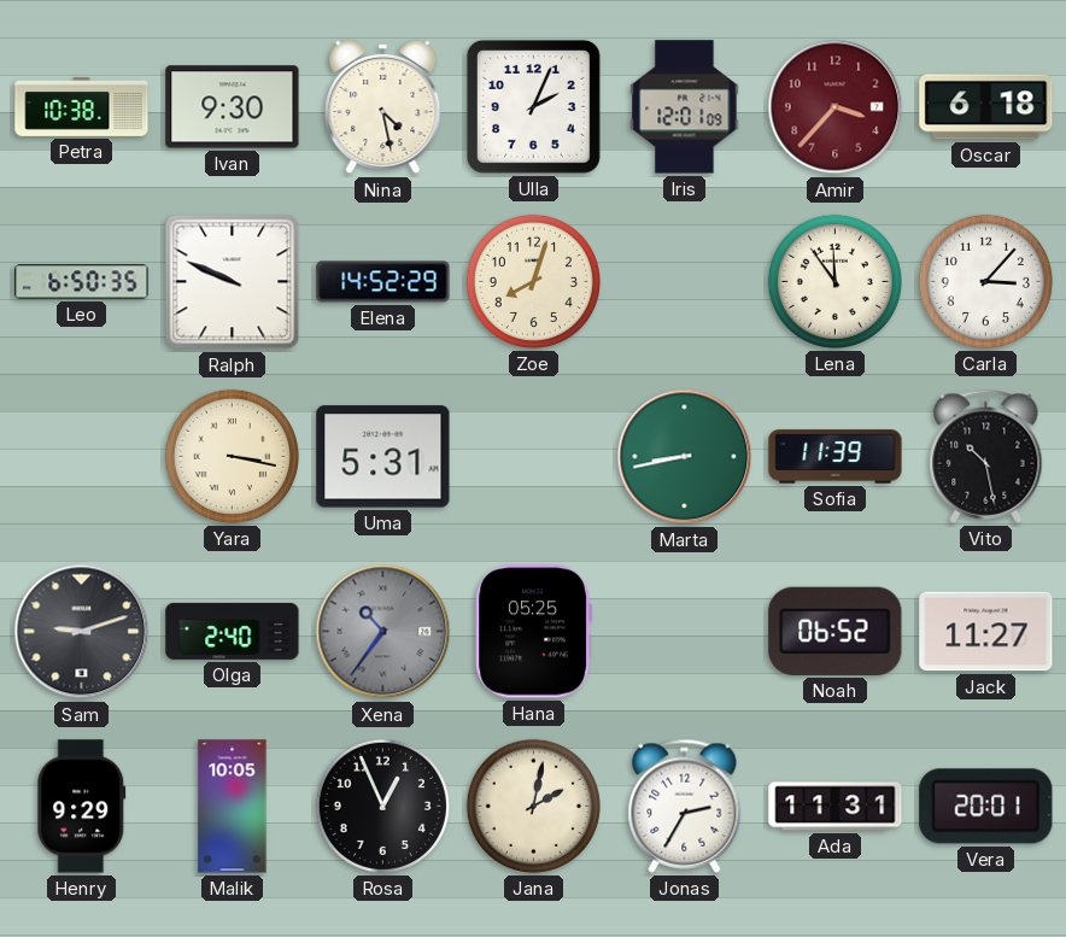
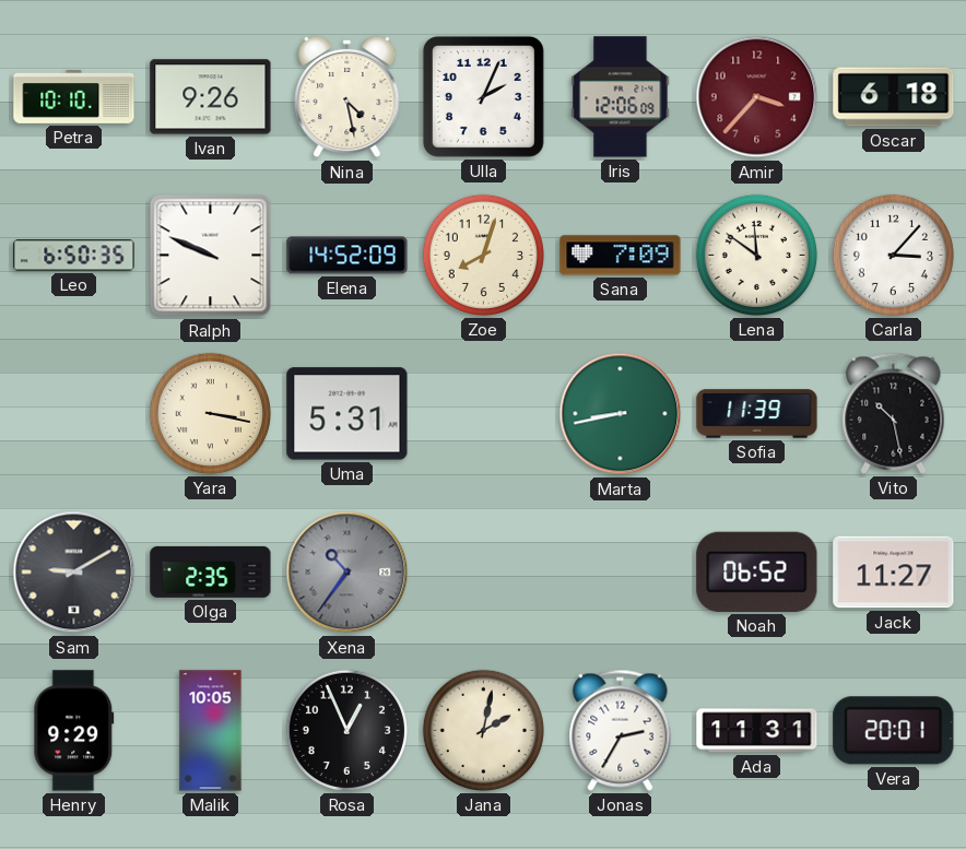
Petra: 10:38 -> 10:10 (74, 97)
Ivan: 9:30 -> 9:26 (211, 97)
Iris: 12:01 -> 12:06 (621, 97)
Elena: 14:52:29 -> 14:52:09 (347, 256)
Sana: none -> 7:09 (621, 256)
Lena: 11:54 -> 11:51 (756, 255)
Sam: 9:12 -> 9:10 (74, 573)
Olga: 2:40 -> 2:35 (211, 571)
Hana: 05:25 -> none (533, 632)
